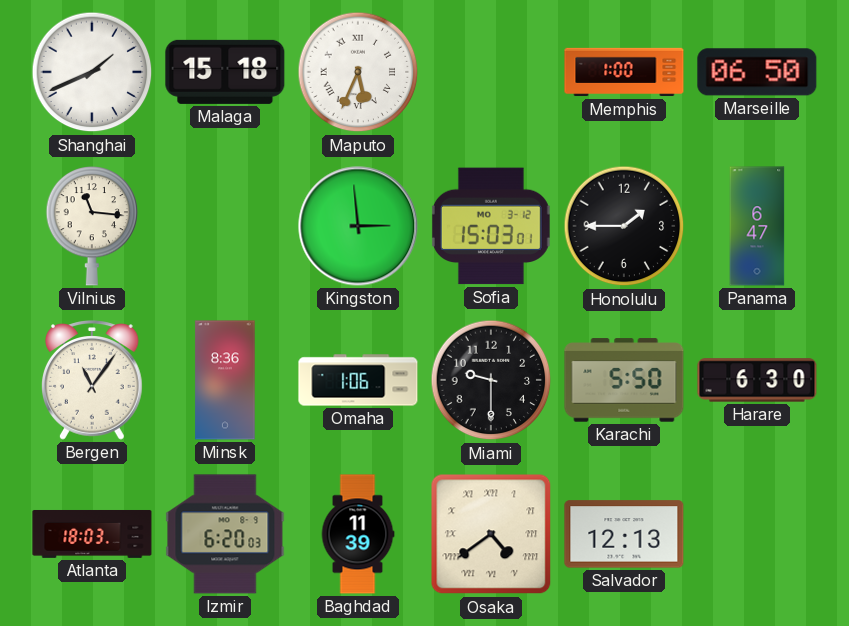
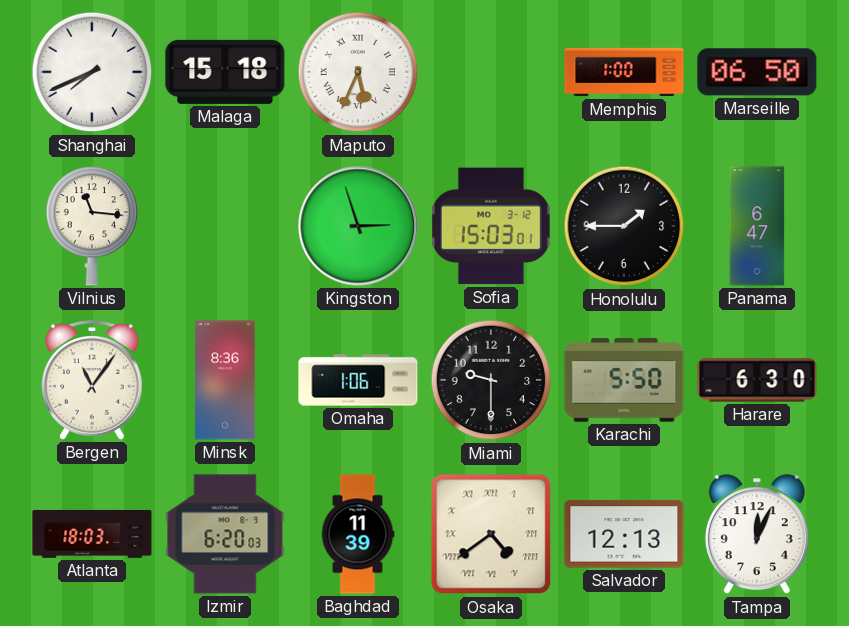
Shanghai: 1:41 -> 7:41 (92, 72)
Kingston: 2:59 -> 2:57 (358, 226)
Tampa: none -> 12:04 (757, 535)
